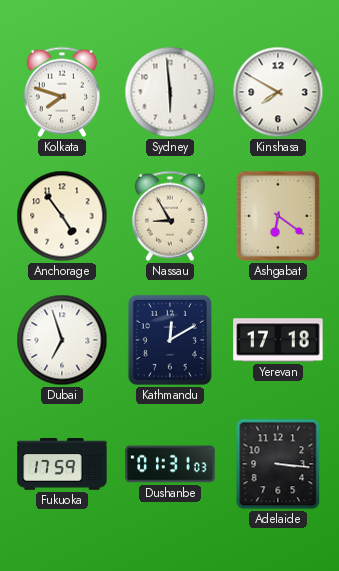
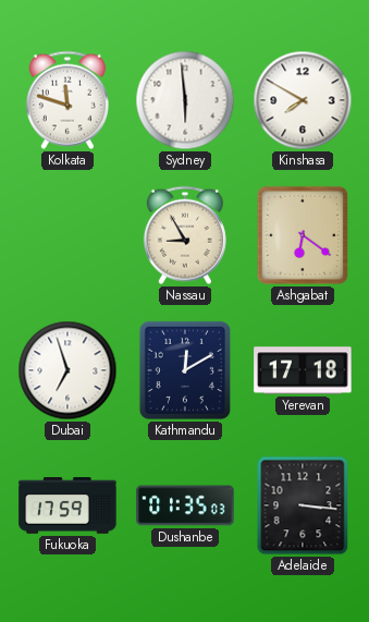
Kolkata: 7:48 -> 11:48 (67, 100)
Anchorage: 4:54 -> none (62, 216)
Dushanbe: 01:31 -> 01:35 (185, 505)
